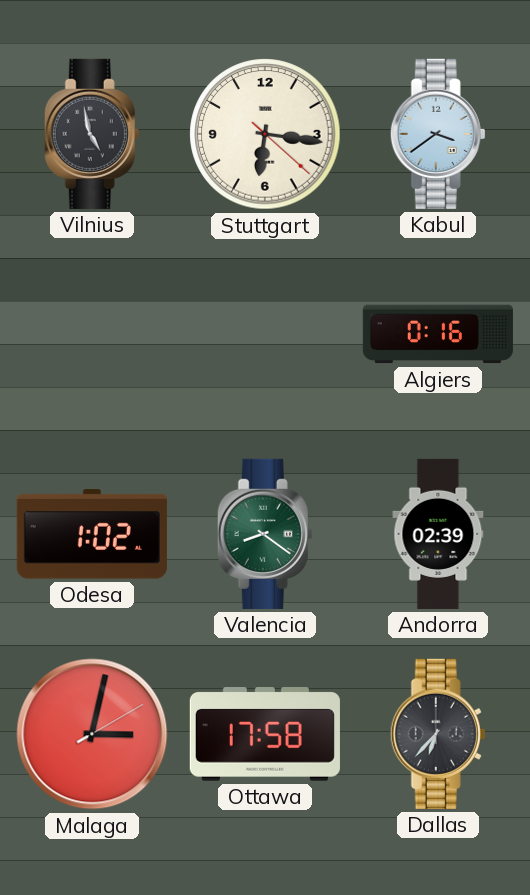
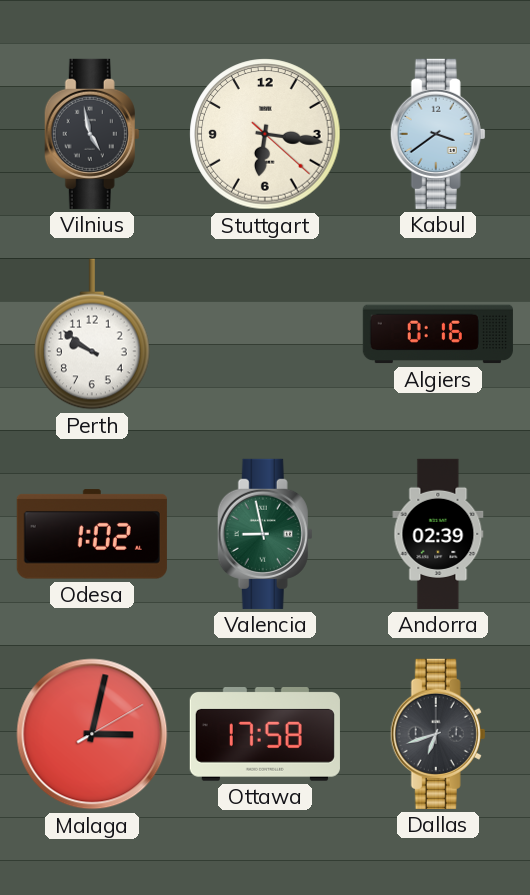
Perth: none -> 9:51 (92, 334)
Valencia: 8:21 -> 8:58 (265, 534)
Dallas: 6:37 -> 6:42 (438, 734)
